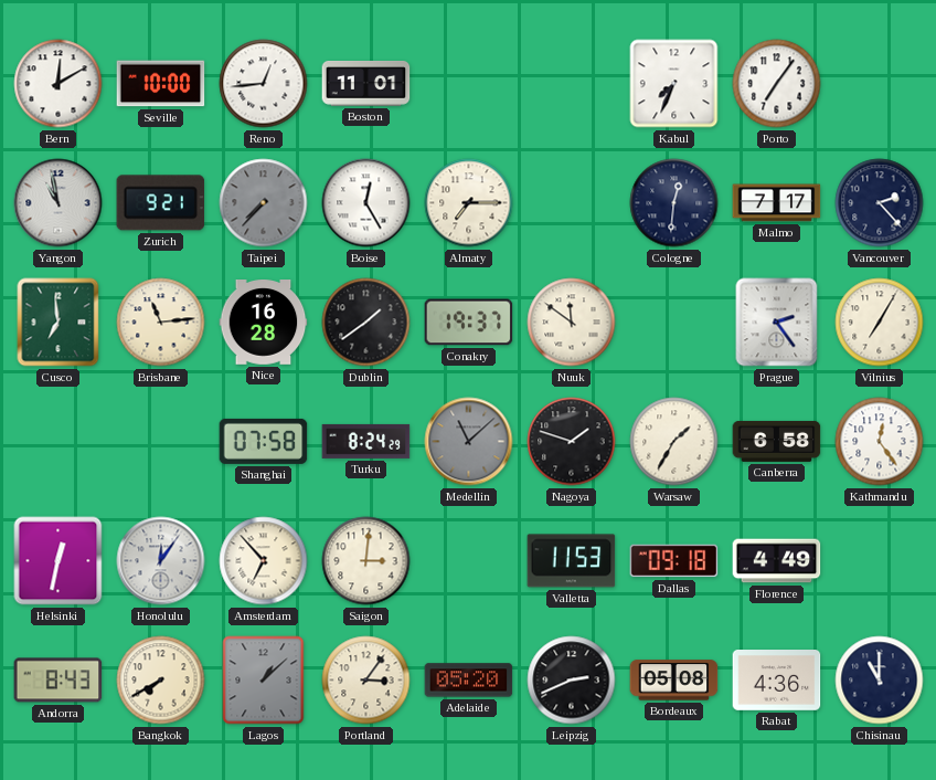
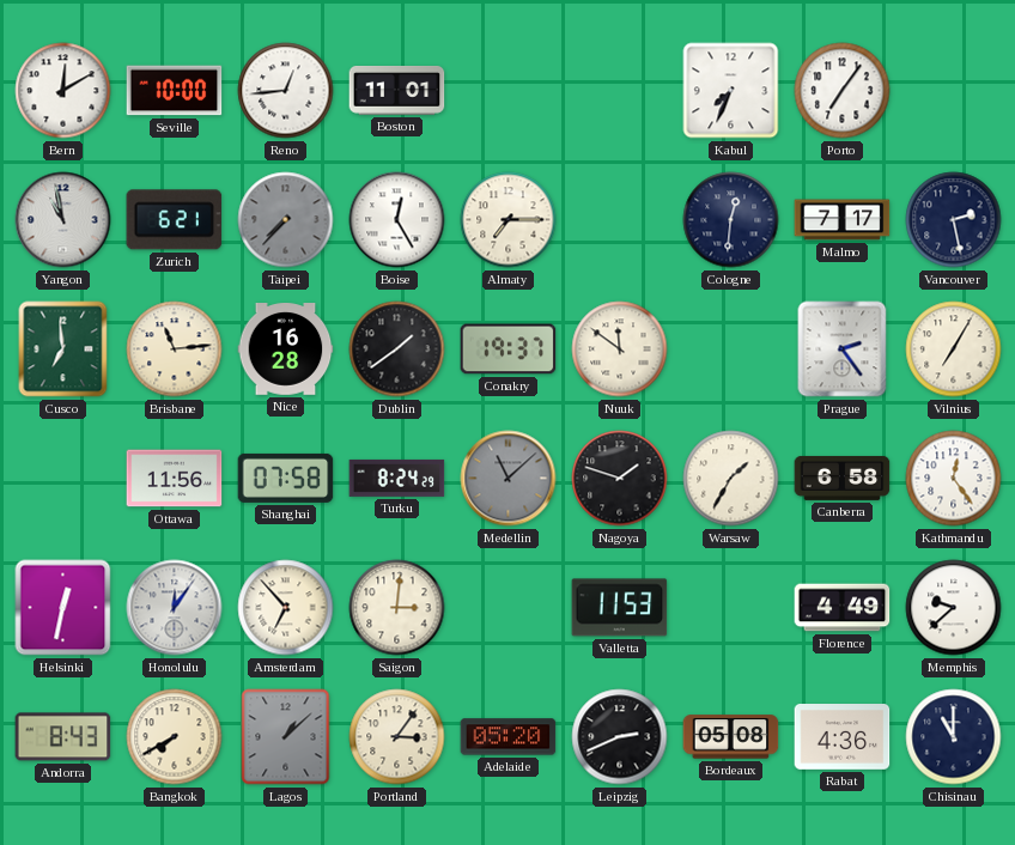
Zurich: 9:21 -> 6:21 (175, 220)
Vancouver: 2:23 -> 2:28 (954, 220)
Ottawa: none -> 11:56 (175, 479)
Dallas: 09:18 -> none (674, 561)
Memphis: none -> 9:38 (954, 608)
